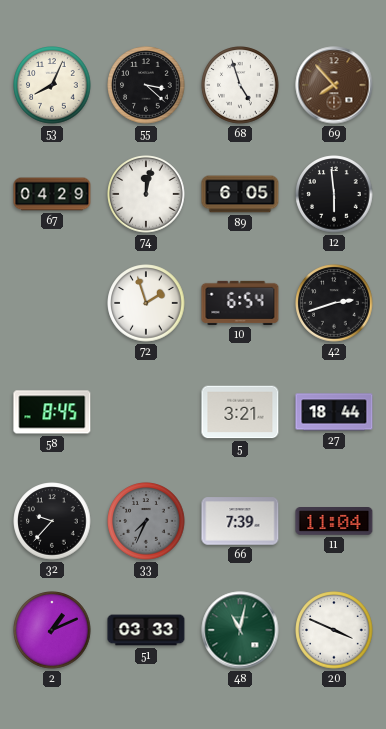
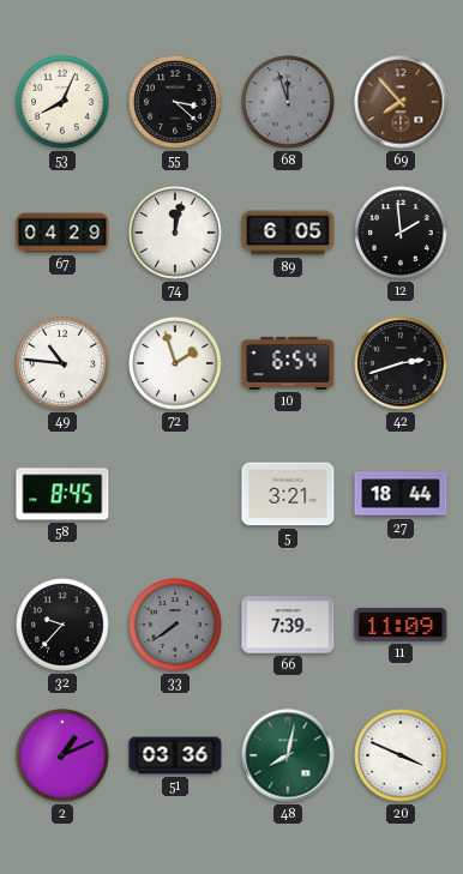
68: 4:57 -> 11:57 (288, 102)
68 dial: white -> grey (288, 102)
12: 5:59 -> 1:59 (401, 233)
49: none -> 10:46 (62, 363)
33: 7:34 -> 7:39 (175, 625)
11: 11:04 -> 11:09 (401, 626)
51: 03:33 -> 03:36 (175, 755)
48: 11:02 -> 8:02 (288, 755)
